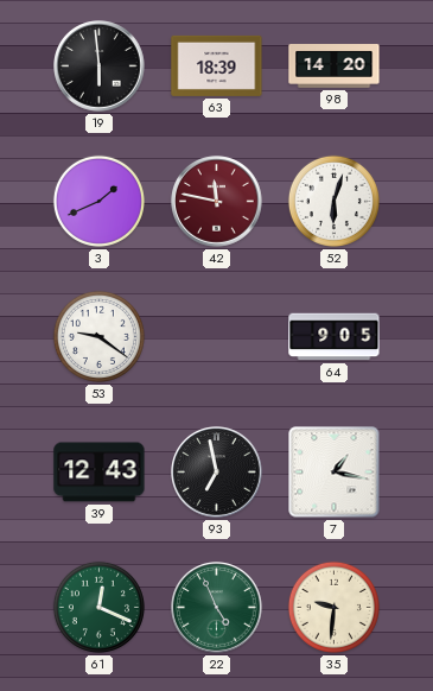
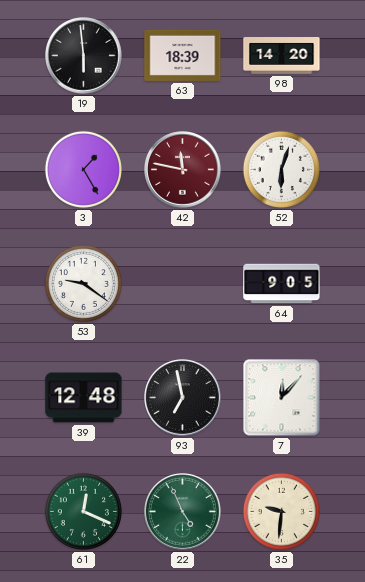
3: 1:41 -> 1:25 (83, 169)
39: 12:43 -> 12:48 (84, 398)
7: 1:17 -> 12:07 (282, 398)
